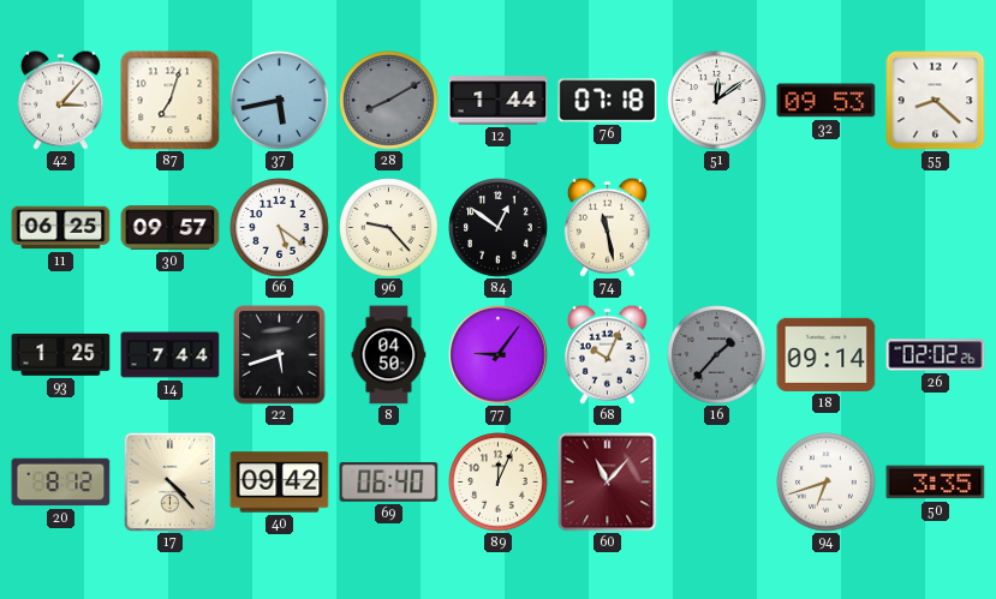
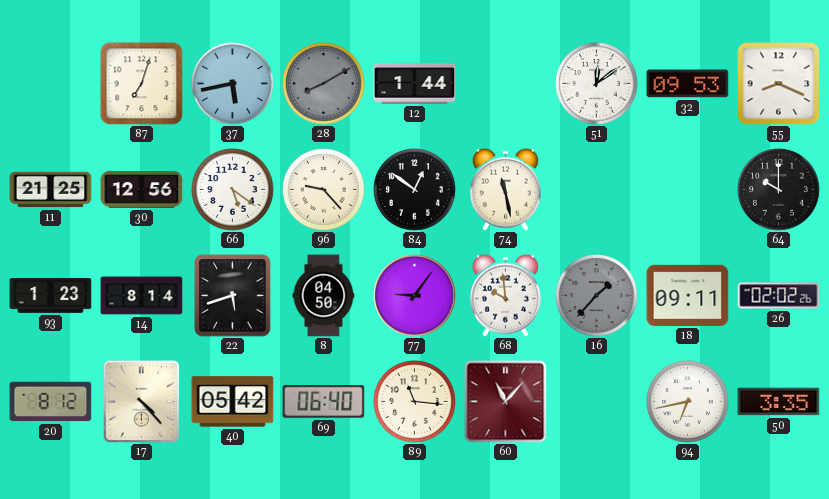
42: 3:07 -> none (60, 100)
76: 07:18 -> none (608, 101)
55: 8:22 -> 8:19 (779, 84)
11: 06:25 -> 21:25 (51, 190)
30: 09:57 -> 12:56 (142, 190)
64: none -> 10:00 (779, 190)
93: 1:25 -> 1:23 (51, 296)
14: 7:44 -> 8:14 (142, 296)
68: 10:04 -> 9:59 (505, 295)
18: 09:14 -> 09:11 (688, 295)
40: 09:42 -> 05:42 (233, 402)
89: 12:04 -> 11:16 (415, 402)
94: 6:42 -> 6:43 (688, 402)
